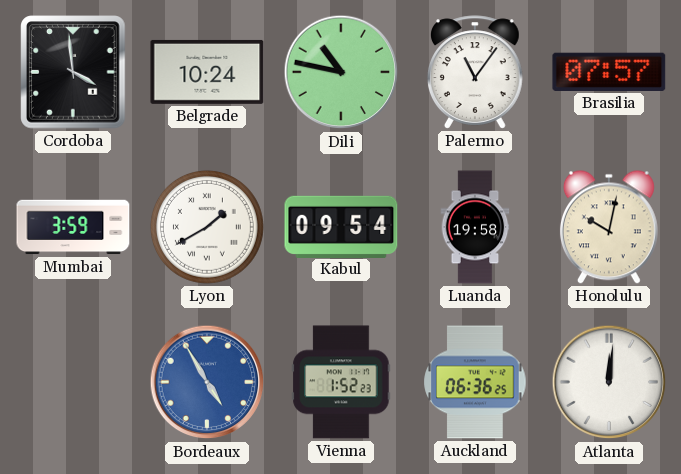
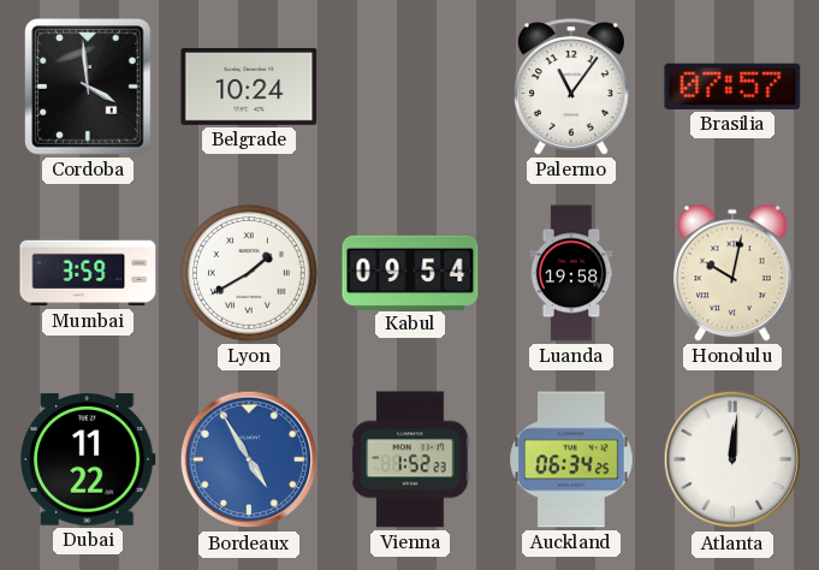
Dili: 10:47 -> none (341, 72)
Dubai: none -> 11:22 (89, 459)
Auckland: 06:36 -> 06:34 (571, 459)
